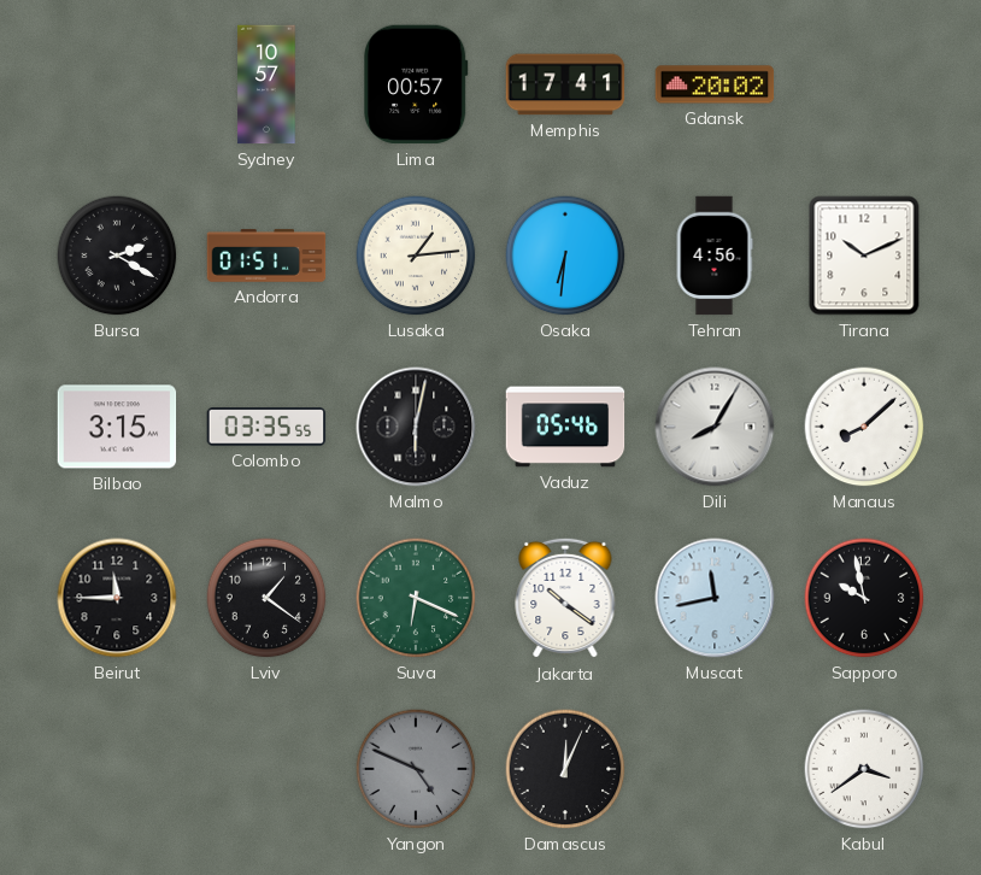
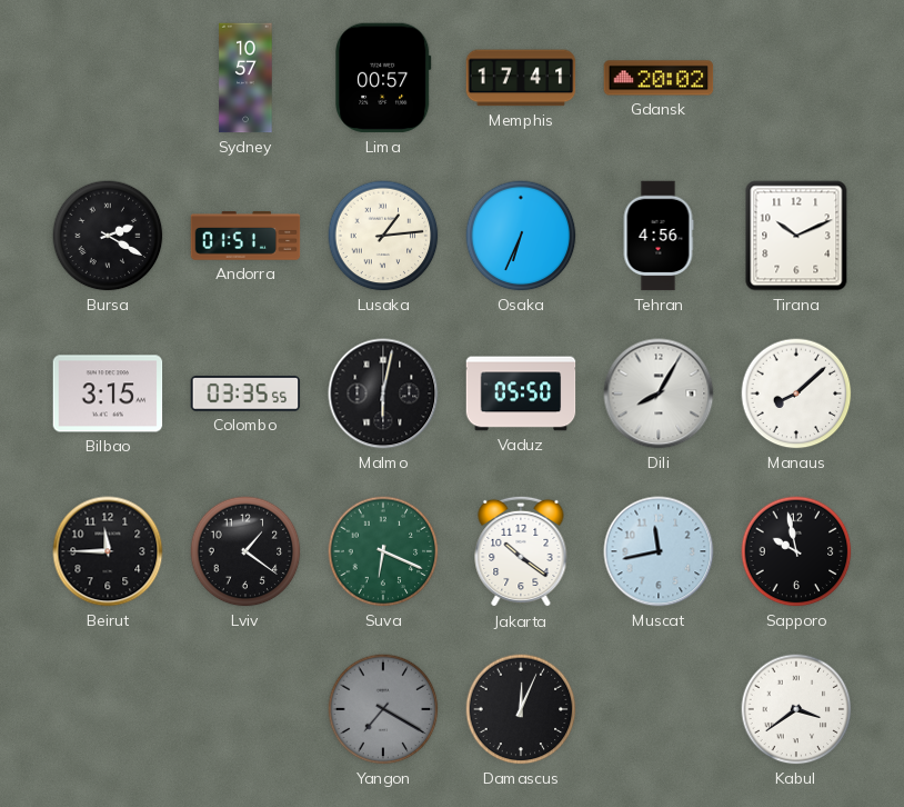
Osaka: 6:31 -> 6:34 (521, 236)
Vaduz: 05:46 -> 05:50 (521, 393)
Yangon: 4:49 -> 7:20 (383, 709)
